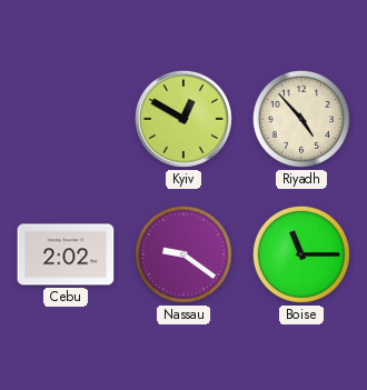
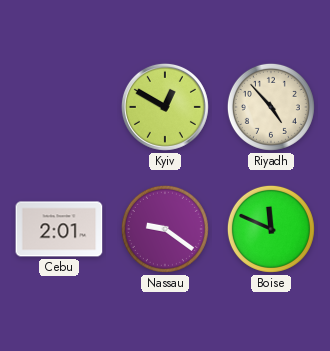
Cebu: 2:02 -> 2:01 (59, 229)
Boise: 11:15 -> 11:49 (271, 229)
